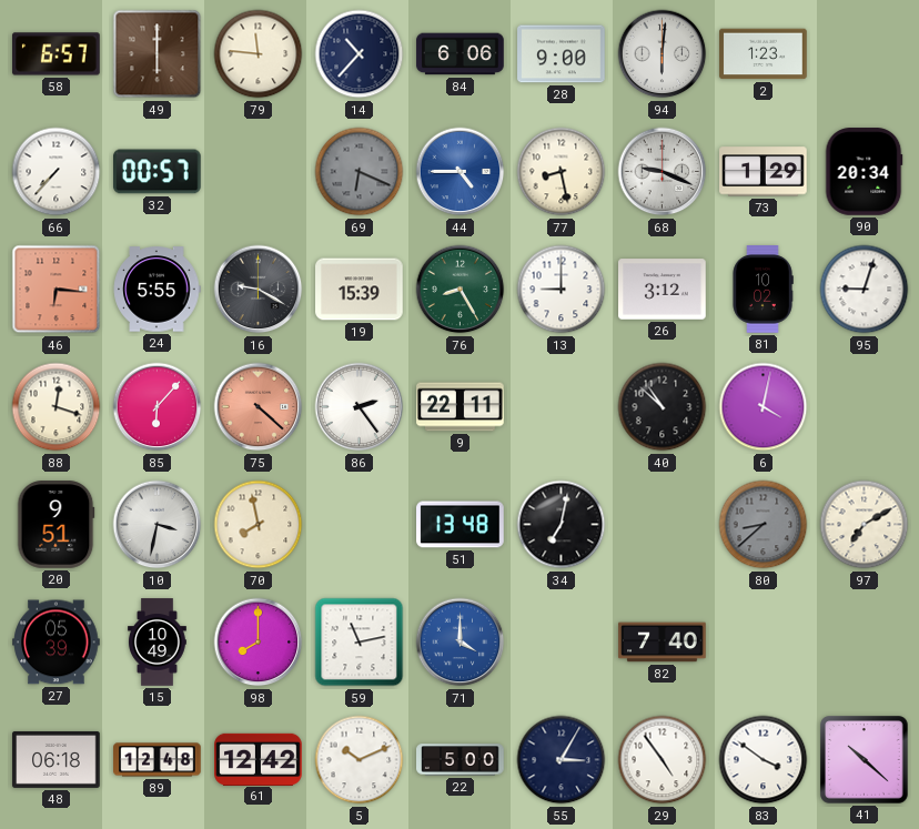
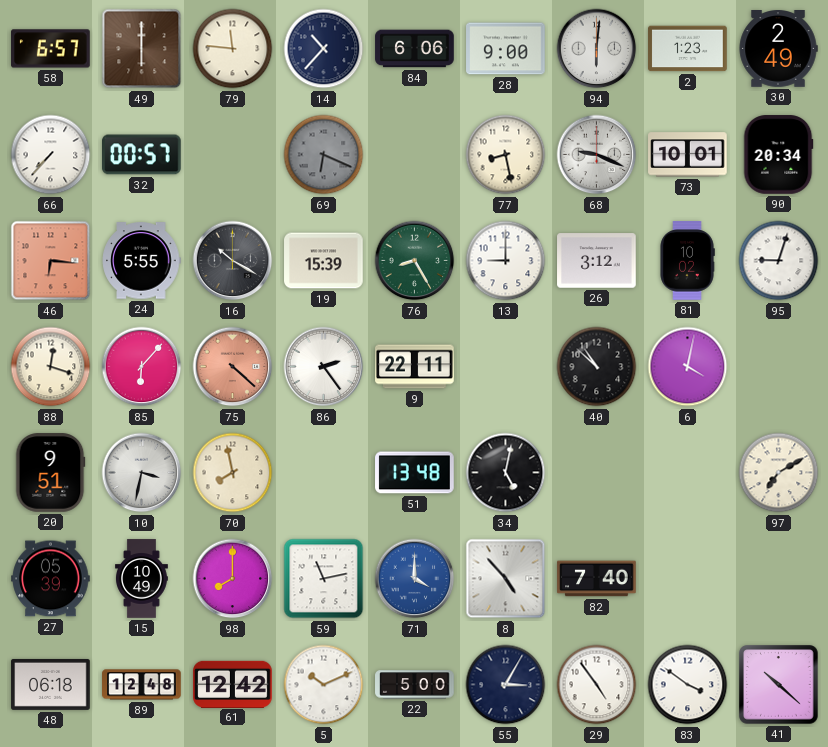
30: none -> 2:49 (778, 49)
44: 4:45 -> none (461, 172)
73: 1:29 -> 10:01 (688, 155)
16: 9:20 -> 10:20 (233, 261)
34: 7:02 -> 5:02 (506, 473)
80: 8:38 -> none (764, 525)
8: none -> 4:53 (506, 579)
